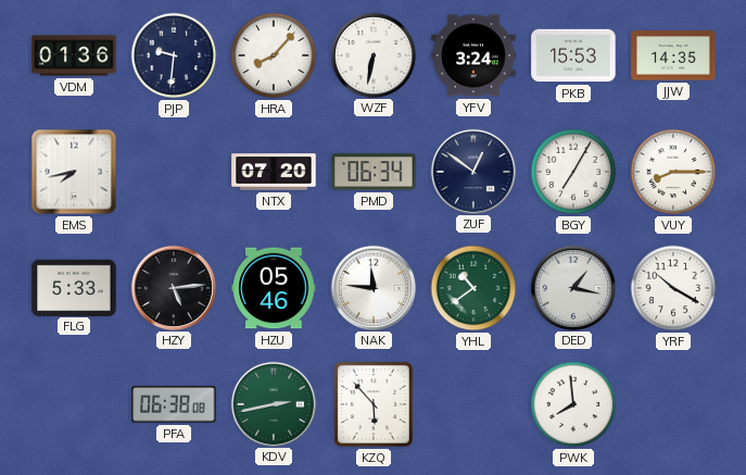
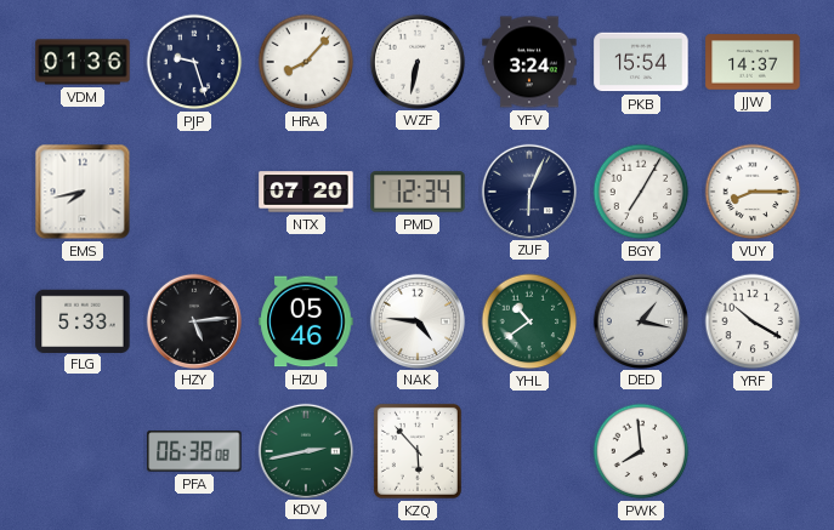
PJP: 9:31 -> 9:27 (194, 62)
PKB: 15:53 -> 15:54 (641, 62)
JJW: 14:35 -> 14:37 (753, 62)
PMD: 06:34 -> 12:34 (418, 192)
ZUF: 12:51 -> 6:04 (528, 190)
NAK: 11:46 -> 4:46 (416, 320)
